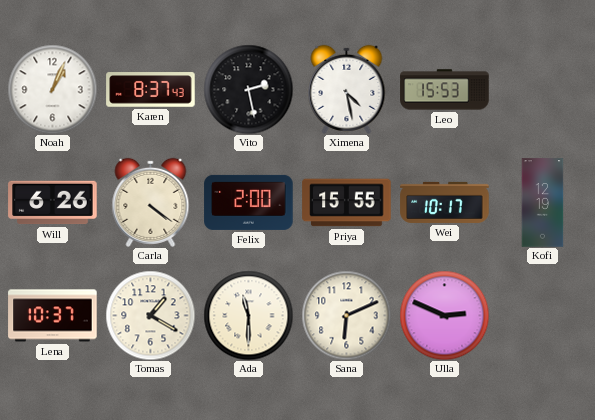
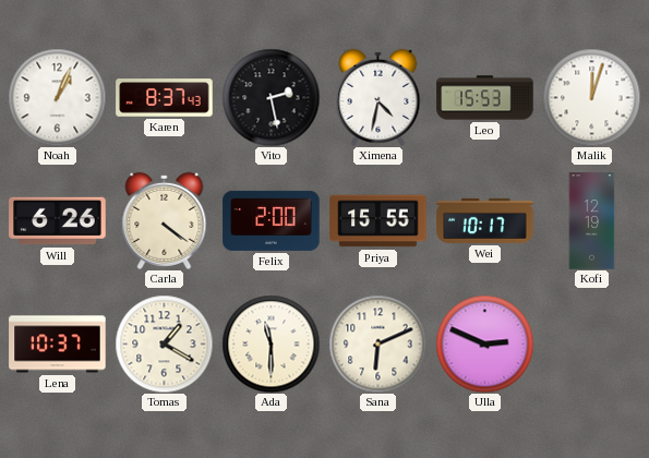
Ximena: 4:28 -> 4:32 (378, 97)
Malik: none -> 12:03 (591, 97)
